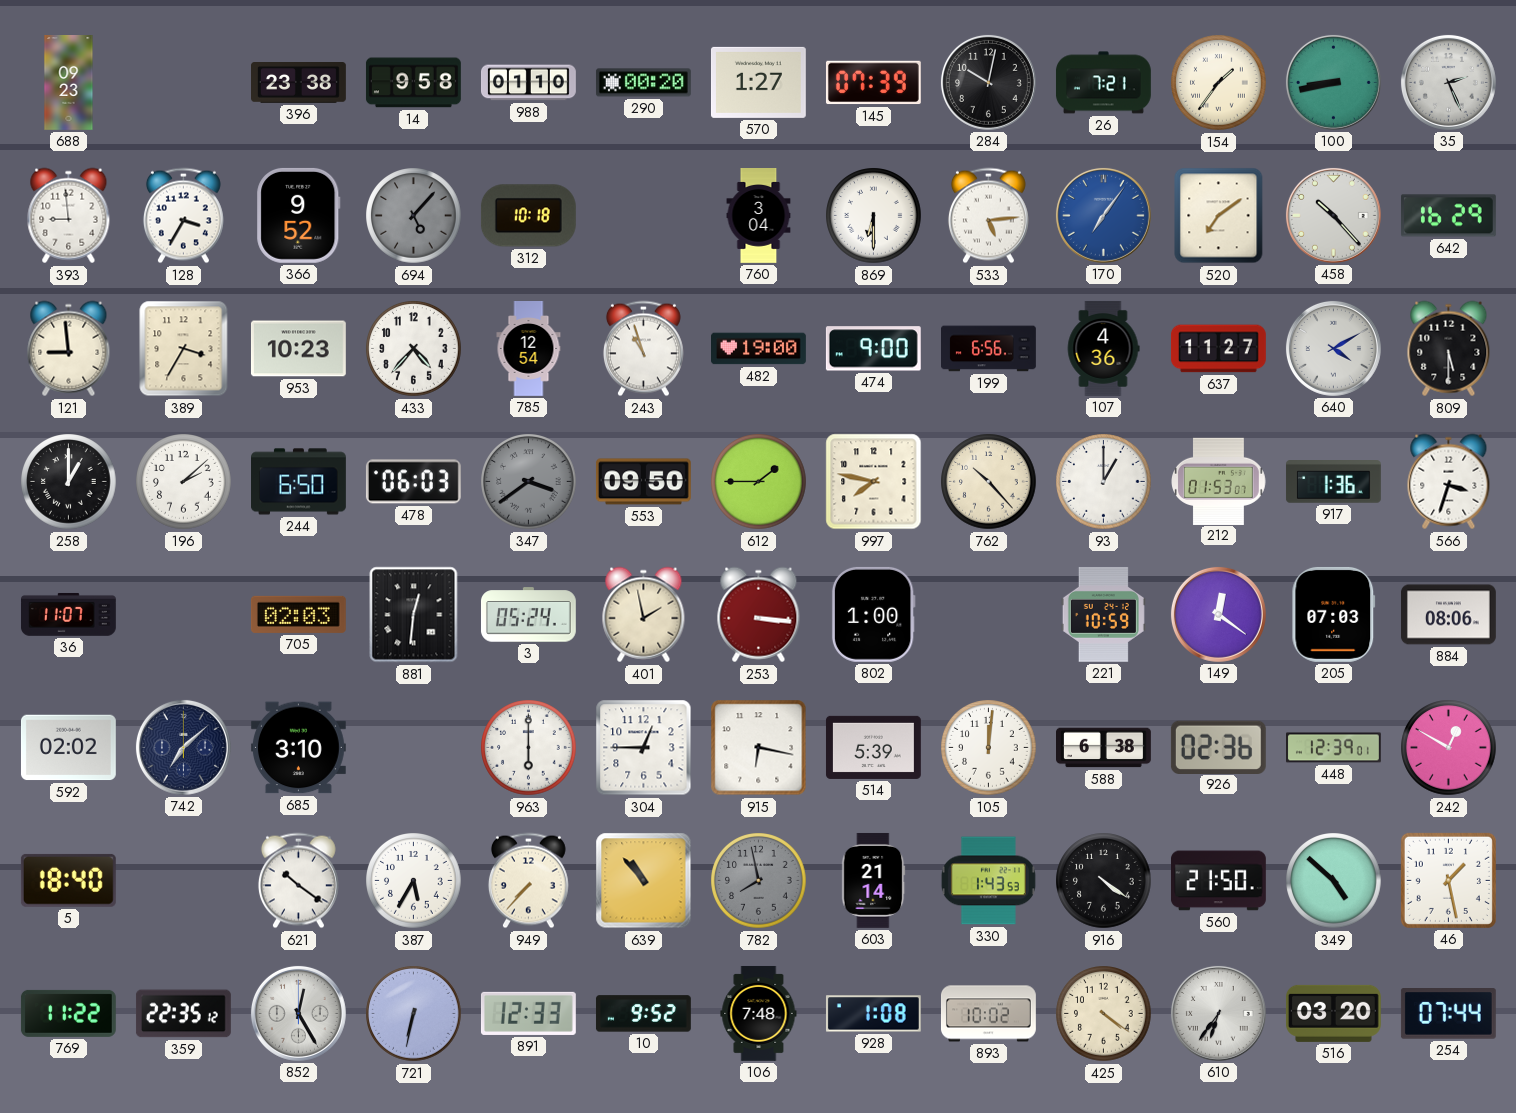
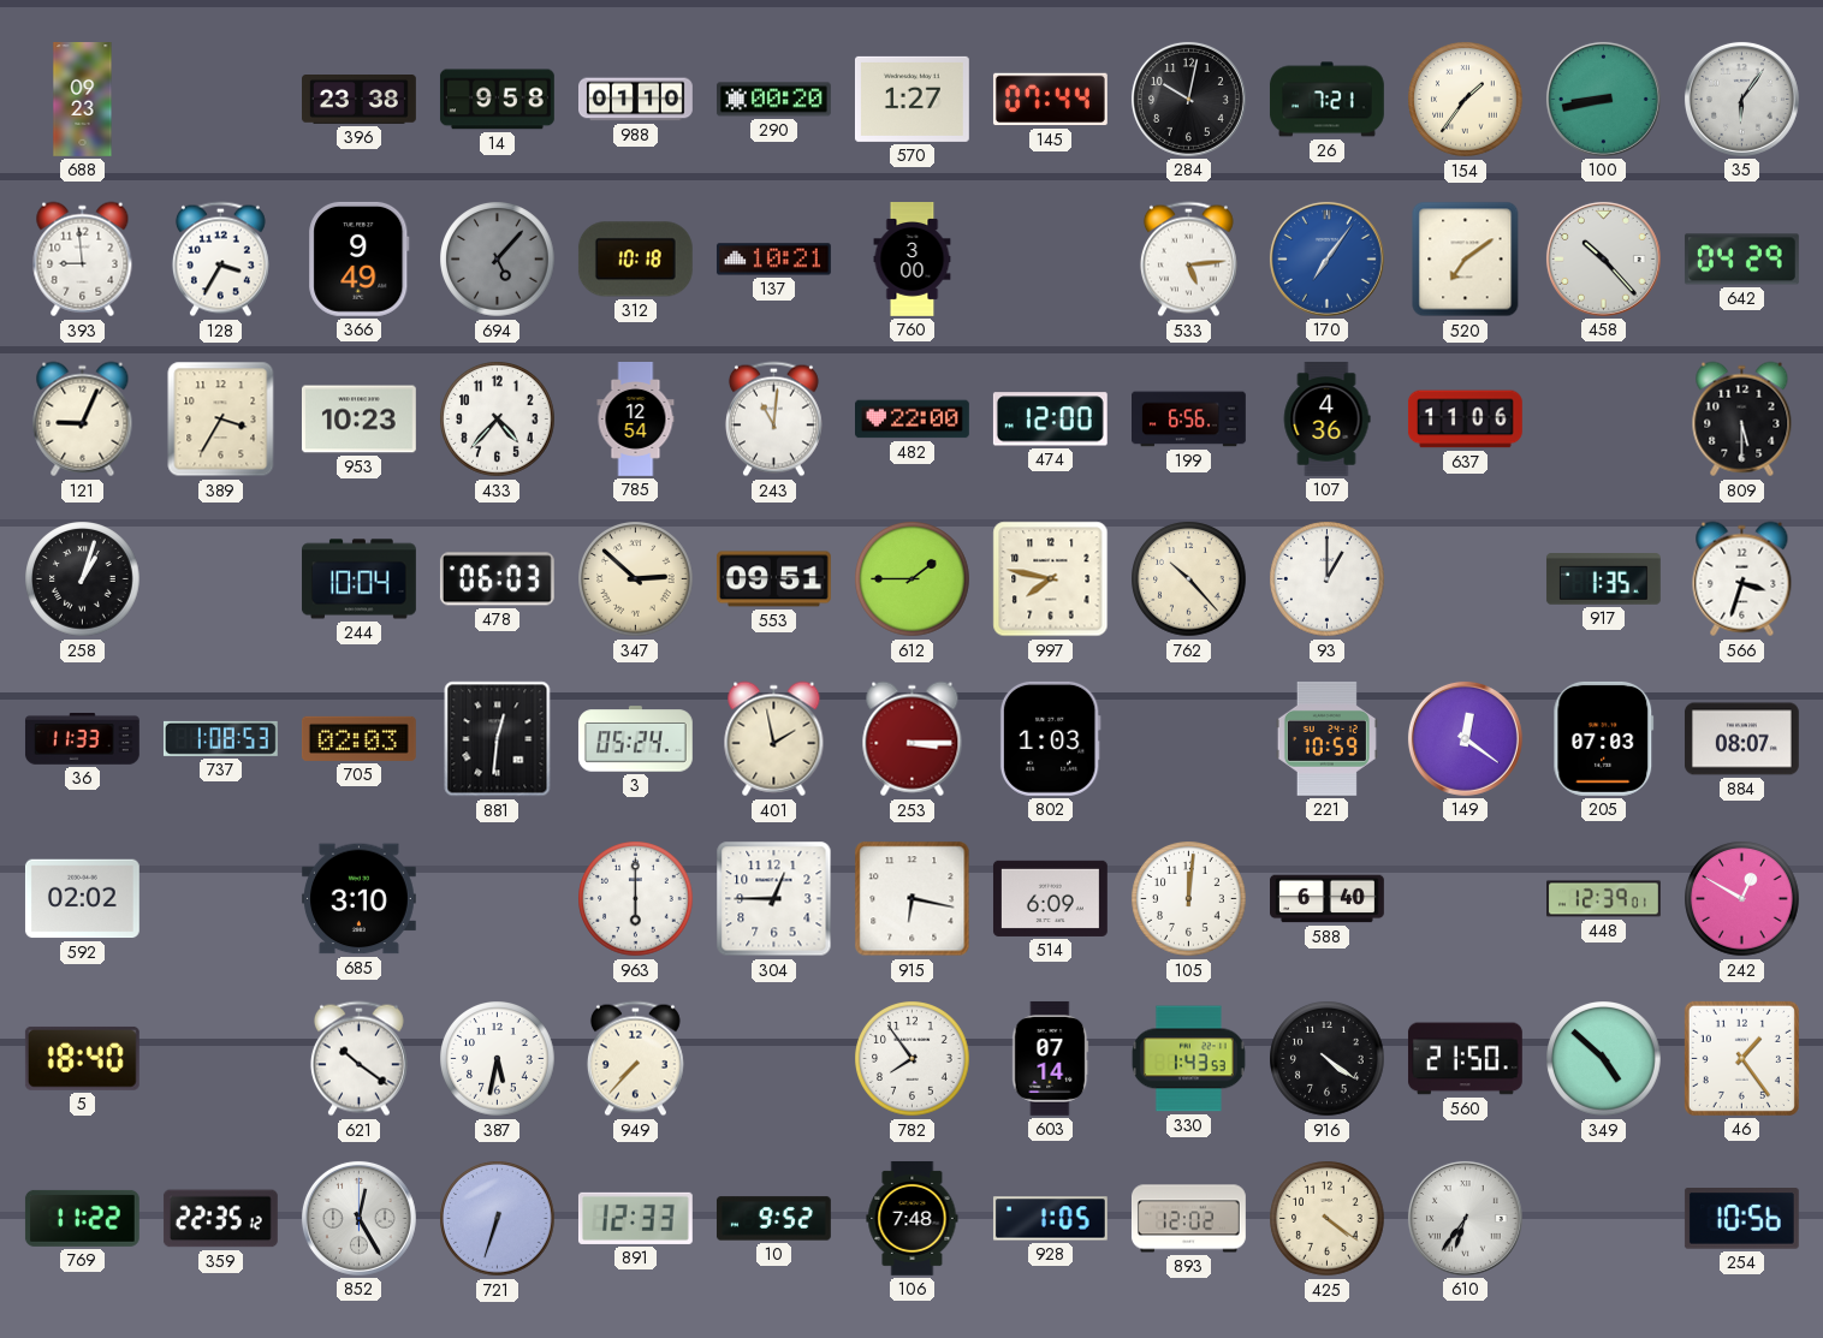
145: 07:39 -> 07:44 (1050, 100)
35: 2:26 -> 6:06 (1741, 99)
366: 9:52 -> 9:49 (360, 258)
137: none -> 10:21 (773, 260)
760: 3:04 -> 3:00 (913, 260)
869: 6:30 -> none (874, 216)
642: 16:29 -> 04:29 (1741, 260)
121: 8:59 -> 9:04 (83, 420)
243: 10:57 -> 11:01 (773, 420)
482: 19:00 -> 22:00 (913, 420)
474: 9:00 -> 12:00 (1050, 420)
637: 11:27 -> 11:06 (1465, 420)
640: 4:10 -> none (1333, 348)
258: 1:00 -> 1:03 (83, 579)
196: 2:08 -> none (184, 482)
244: 6:50 -> 10:04 (360, 579)
347: 3:39 -> 2:52 (636, 579)
347 dial: grey -> cream (636, 579)
553: 09:50 -> 09:51 (773, 579)
212: 01:53 -> none (1219, 481)
917: 1:36 -> 1:35 (1603, 579)
36: 11:07 -> 11:33 (82, 738)
737: none -> 1:08 (220, 738)
253: 3:16 -> 3:15 (913, 739)
802: 1:00 -> 1:03 (1050, 738)
884: 08:06 -> 08:07 (1741, 739)
742: 7:08 -> none (183, 747)
514: 5:39 -> 6:09 (1050, 898)
588: 6:38 -> 6:40 (1328, 899)
926: 02:36 -> none (1218, 747)
387: 5:35 -> 5:32 (498, 1059)
639: 10:53 -> none (644, 881)
782: 7:58 -> 7:54 (913, 1059)
782 dial: grey -> white (913, 1059)
603: 21:14 -> 07:14 (1051, 1058)
46: 1:28 -> 1:24 (1741, 1058)
721: 6:32 -> 6:33 (498, 1219)
928: 1:08 -> 1:05 (1050, 1219)
893: 10:02 -> 12:02 (1188, 1219)
516: 03:20 -> none (1333, 1013)
254: 07:44 -> 10:56 (1741, 1219)
